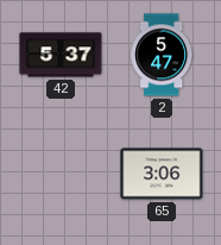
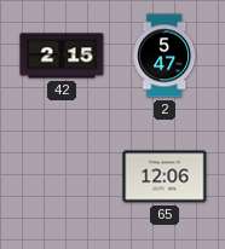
42: 5:37 -> 2:15 (62, 56)
65: 3:06 -> 12:06 (165, 176)
